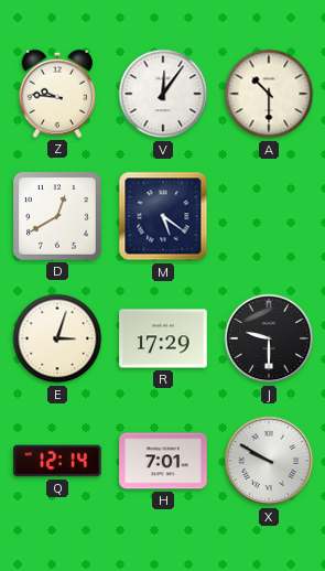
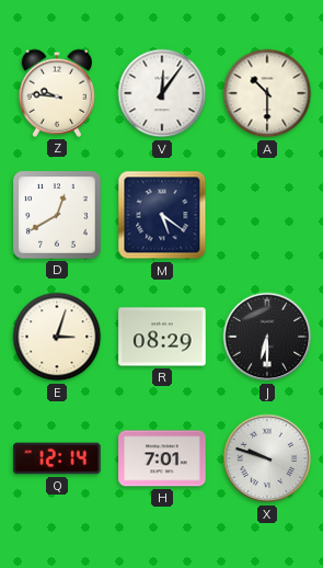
R: 17:29 -> 08:29 (162, 337)
J: 9:30 -> 6:30 (267, 337)
X: 9:50 -> 9:48 (267, 458)
